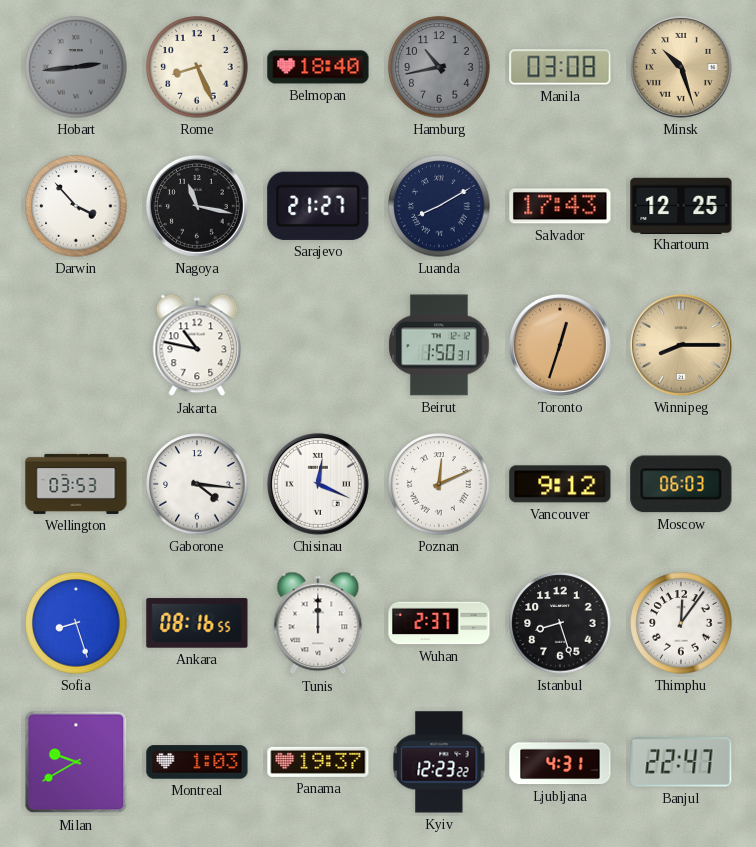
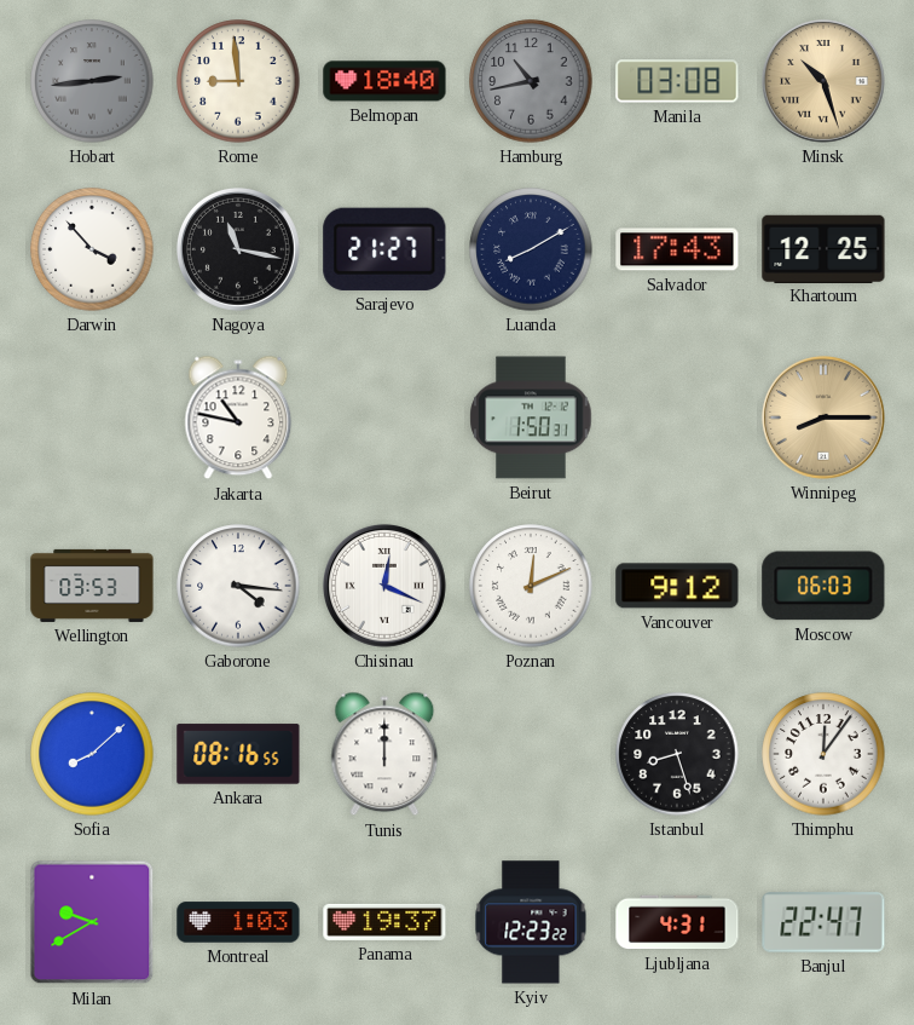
Rome: 8:26 -> 8:59 (238, 81)
Toronto: 12:33 -> none (560, 345)
Sofia: 8:27 -> 8:08 (92, 754)
Wuhan: 2:37 -> none (439, 623)
